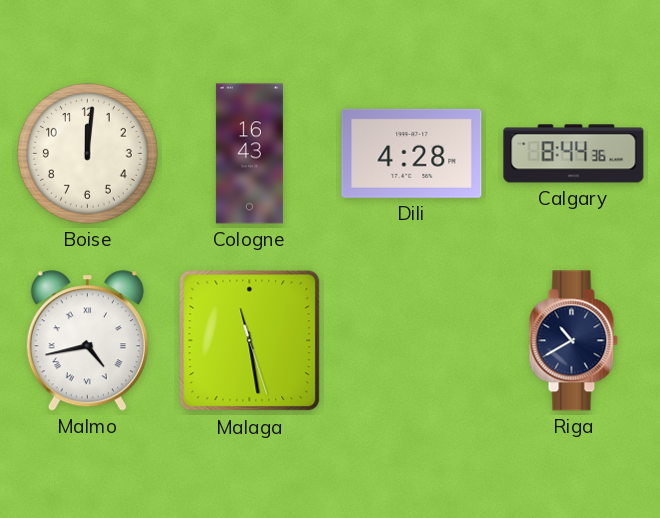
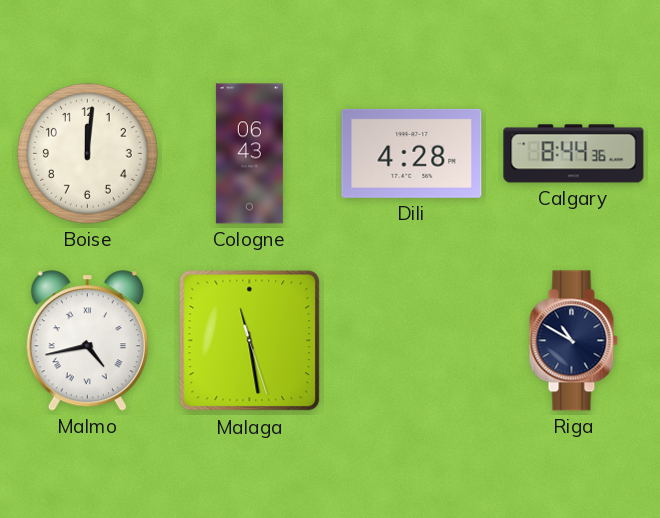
Cologne: 16:43 -> 06:43 (249, 154)
Riga: 10:40 -> 10:50 (573, 341)
